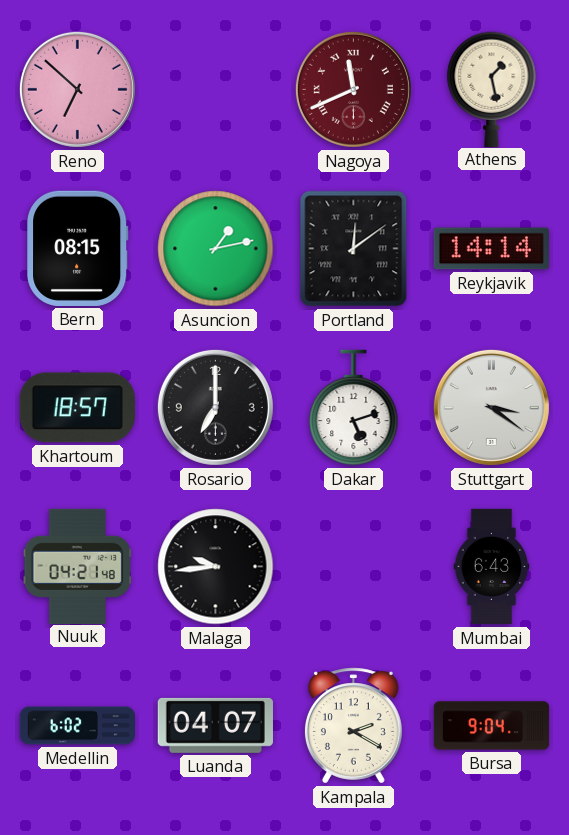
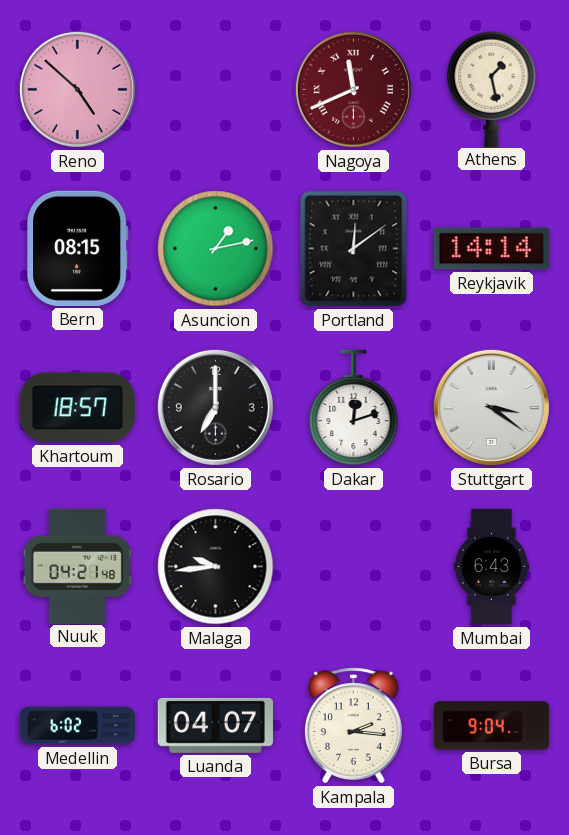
Reno: 6:52 -> 4:52 (77, 89)
Dakar: 5:12 -> 12:12 (354, 408)
Kampala: 2:20 -> 2:16 (353, 726)
